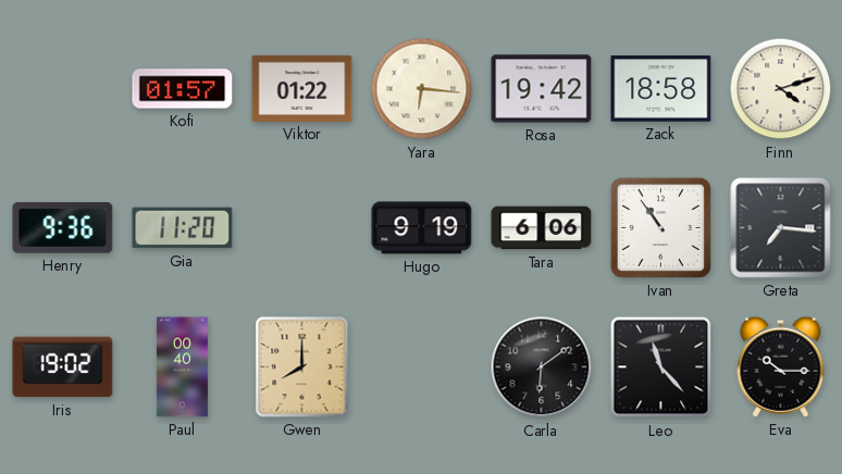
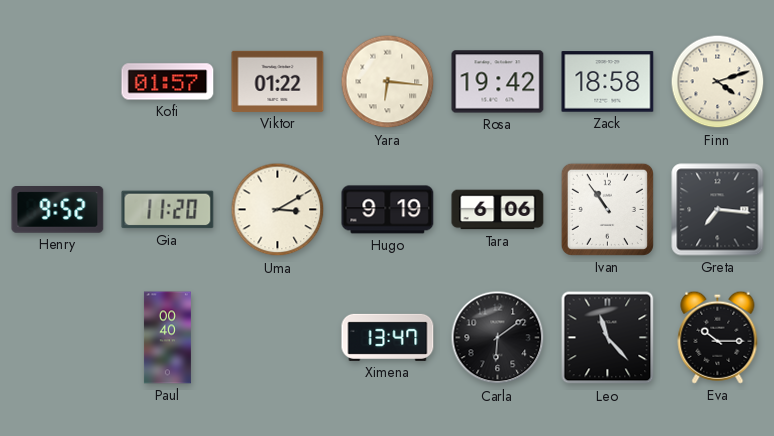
Henry: 9:36 -> 9:52 (58, 210)
Uma: none -> 3:10 (278, 210)
Iris: 19:02 -> none (63, 367)
Gwen: 8:00 -> none (302, 367)
Ximena: none -> 13:47 (388, 337)
